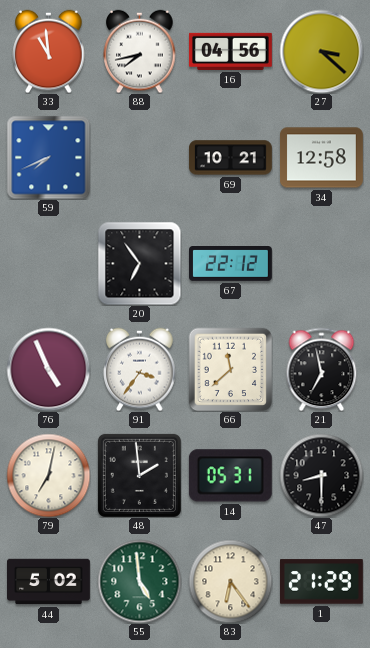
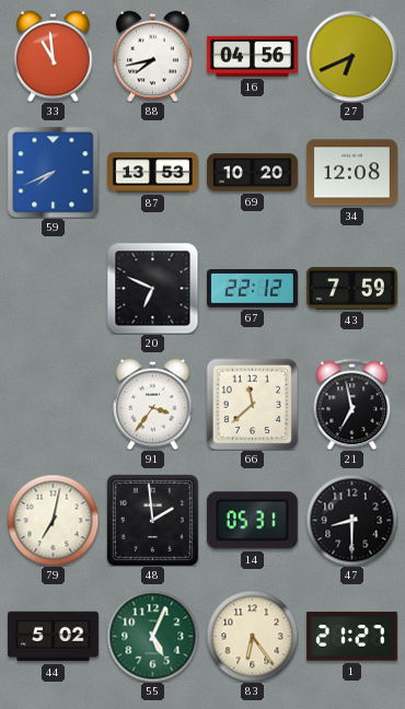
27: 3:22 -> 6:41 (351, 56)
87: none -> 13:53 (152, 173)
69: 10:21 -> 10:20 (252, 173)
34: 12:58 -> 12:08 (351, 173)
20: 6:54 -> 6:49 (152, 288)
43: none -> 7:59 (351, 289)
76: 4:56 -> none (48, 369)
55: 4:59 -> 5:04 (152, 636)
1: 21:29 -> 21:27 (351, 637)
